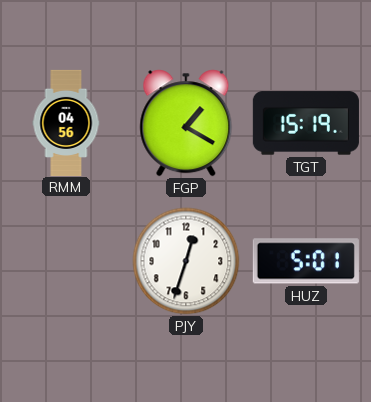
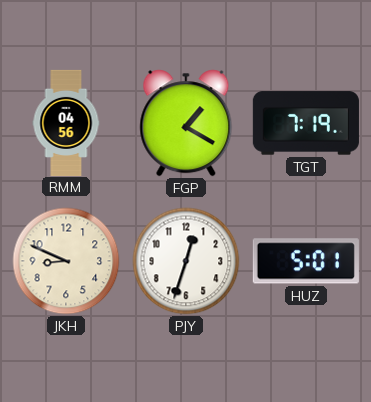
TGT: 15:19 -> 7:19 (306, 123)
JKH: none -> 8:49 (66, 261)
